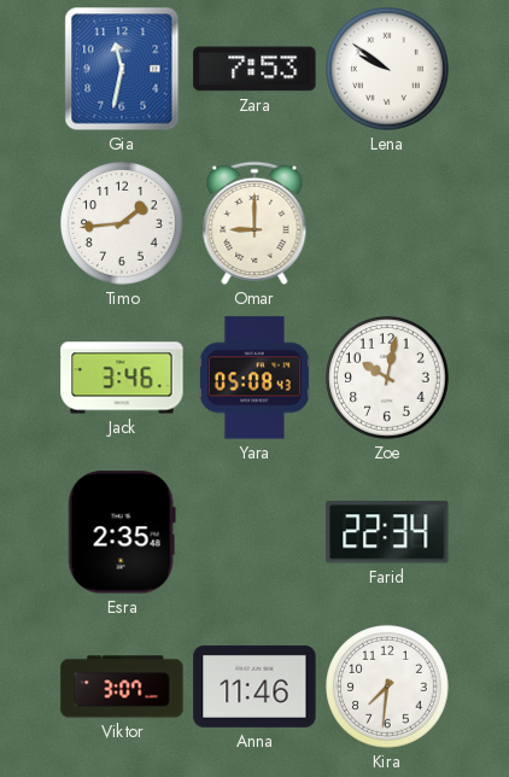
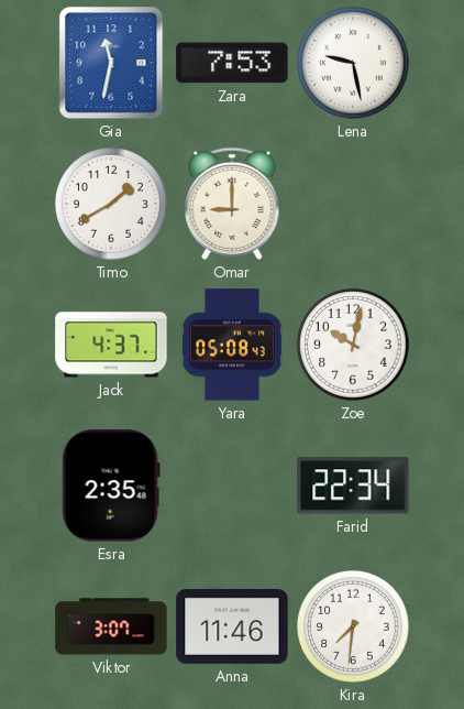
Lena: 9:51 -> 9:28 (354, 64)
Timo: 1:44 -> 1:40 (112, 205)
Jack: 3:46 -> 4:37 (111, 345)
